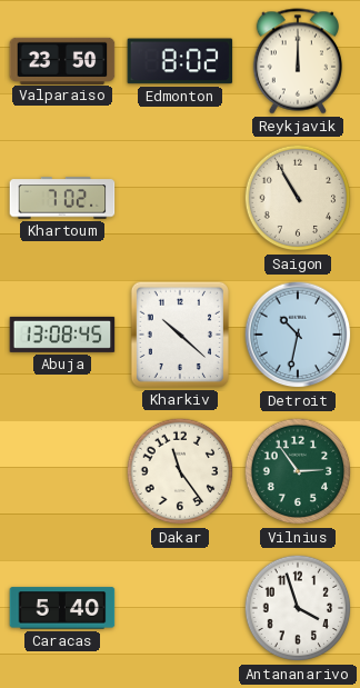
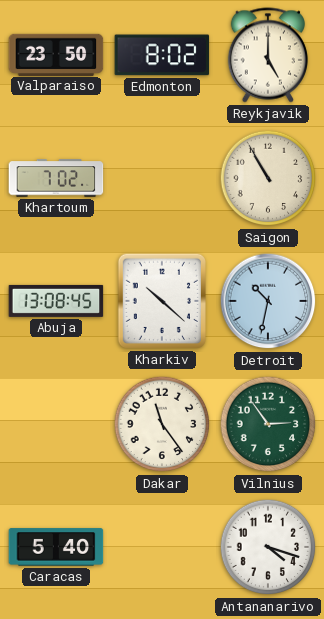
Reykjavik: 12:00 -> 5:00 (268, 55)
Antananarivo: 3:57 -> 4:18 (268, 547)
